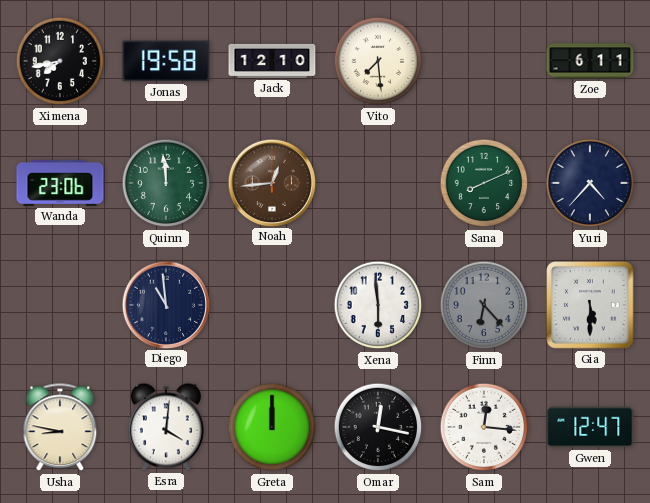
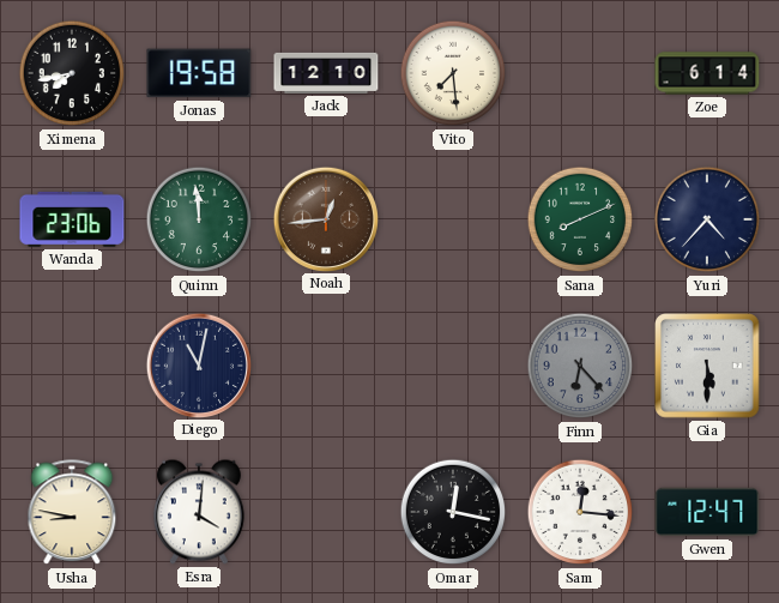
Zoe: 6:11 -> 6:14 (707, 73)
Diego: 10:59 -> 11:02 (198, 364)
Xena: 5:59 -> none (378, 305)
Greta: 12:00 -> none (272, 427)
